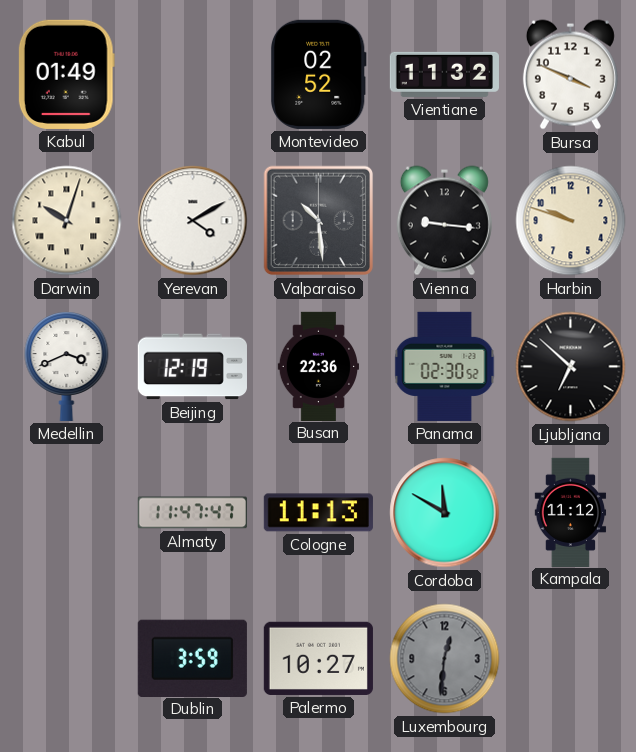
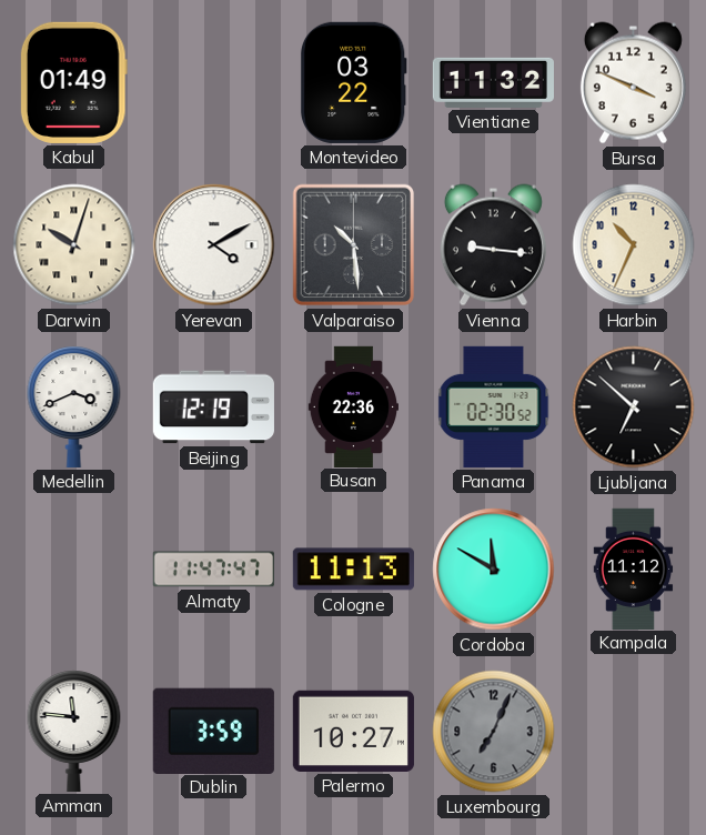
Montevideo: 02:52 -> 03:22 (353, 82)
Harbin: 9:48 -> 10:34 (634, 245)
Amman: none -> 11:46 (74, 732)
Luxembourg: 12:31 -> 7:04 (494, 732)
